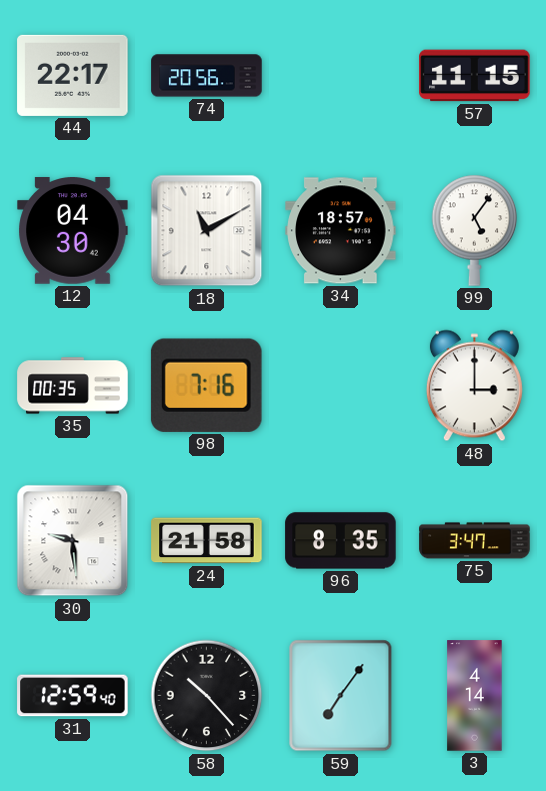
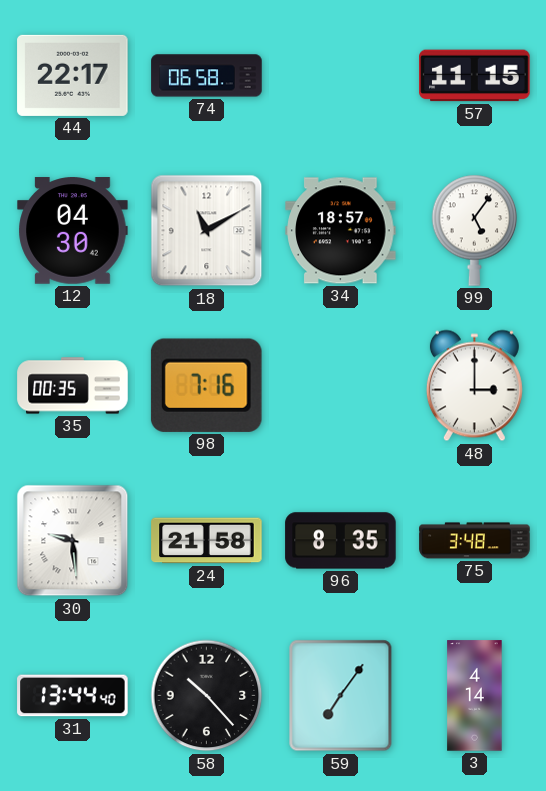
74: 20:56 -> 06:58 (207, 76)
75: 3:47 -> 3:48 (475, 541)
31: 12:59 -> 13:44 (73, 696)
